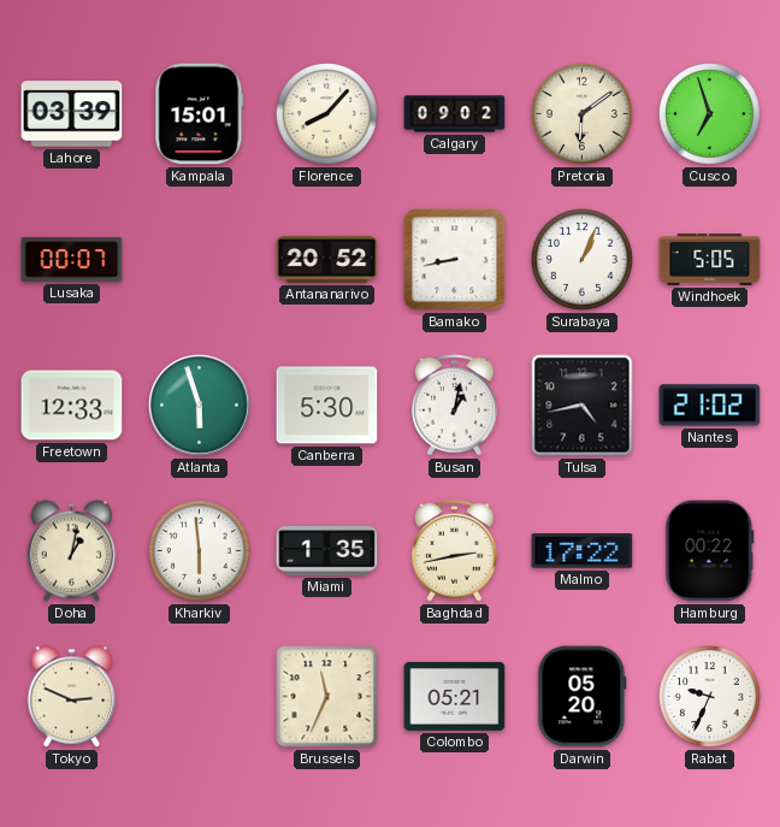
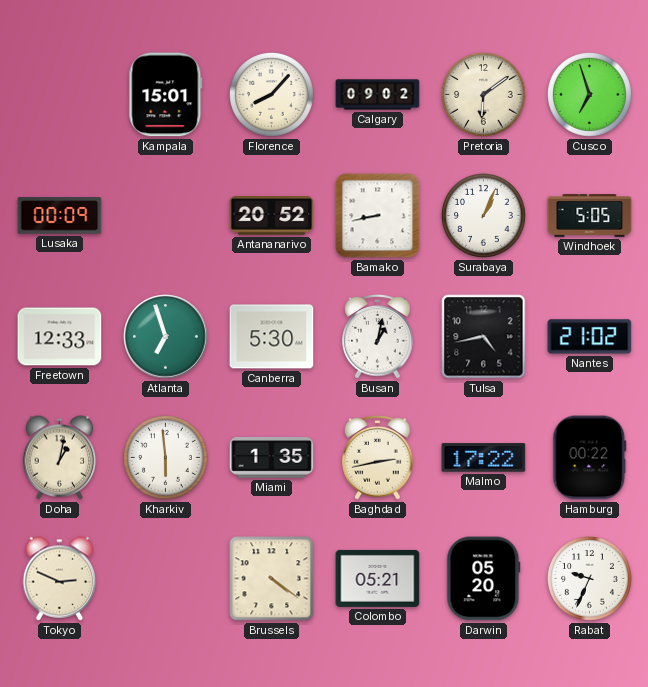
Lahore: 03:39 -> none (72, 114)
Lusaka: 00:07 -> 00:09 (60, 216)
Atlanta: 5:57 -> 6:57 (166, 337)
Brussels: 11:34 -> 4:21 (272, 579)
